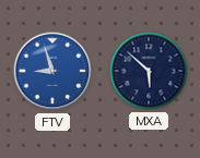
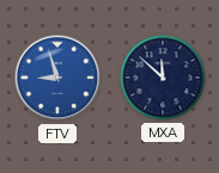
MXA: 5:52 -> 11:52 (163, 78)
